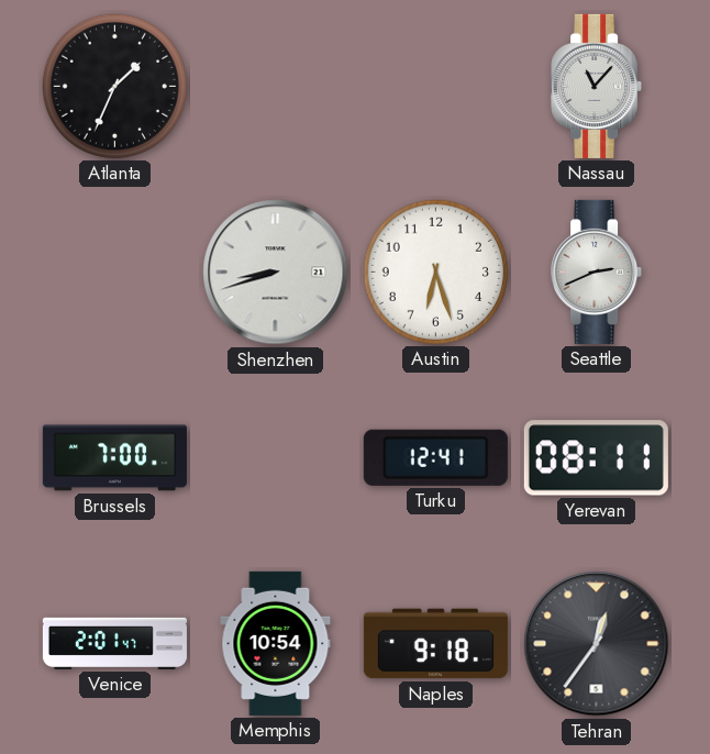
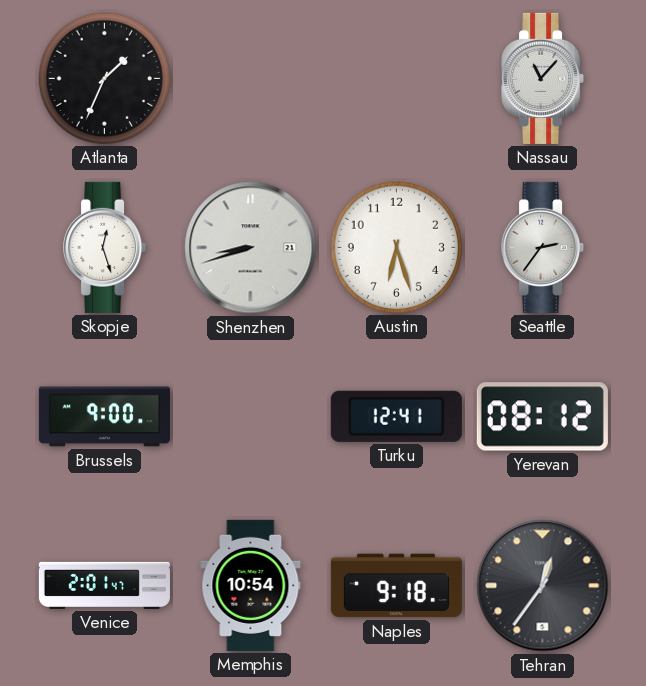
Skopje: none -> 12:27 (105, 247)
Seattle: 2:41 -> 2:36 (543, 247)
Brussels: 7:00 -> 9:00 (104, 417)
Yerevan: 08:11 -> 08:12 (542, 417)
